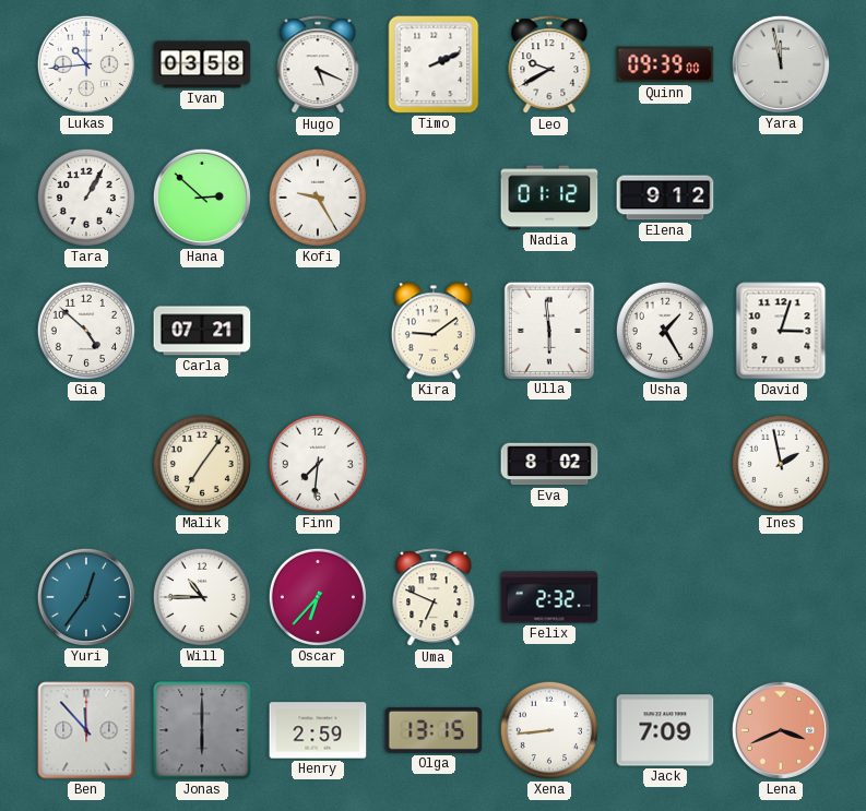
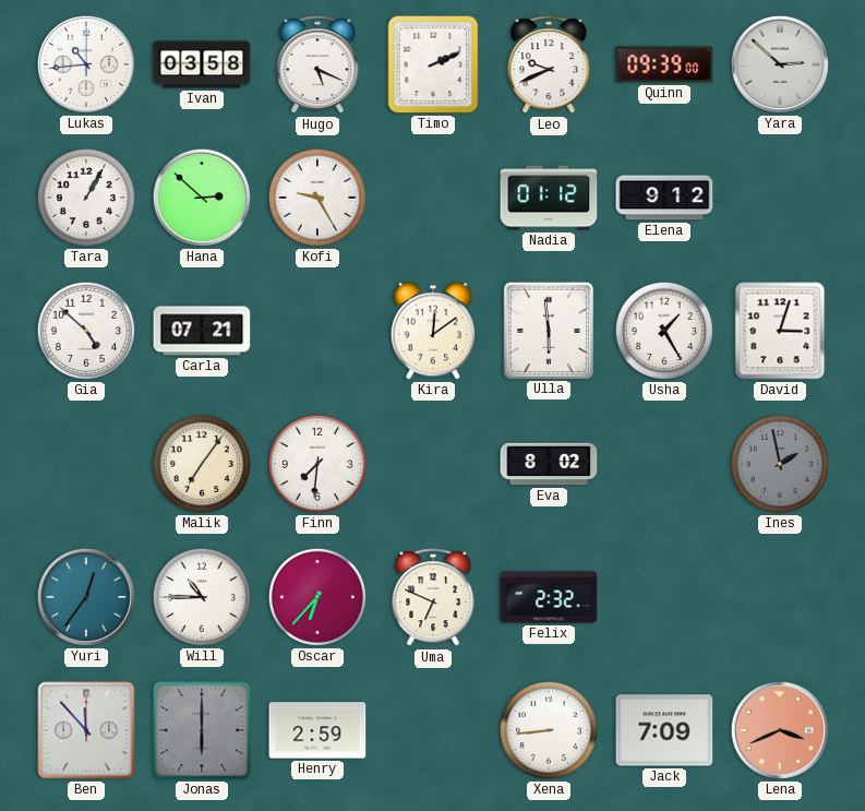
Leo: 9:40 -> 9:41 (549, 65)
Yara: 11:58 -> 2:52 (780, 64)
Kira: 9:09 -> 12:09 (433, 331)
Ines dial: white -> grey (780, 464)
Olga: 13:15 -> none (434, 730)
